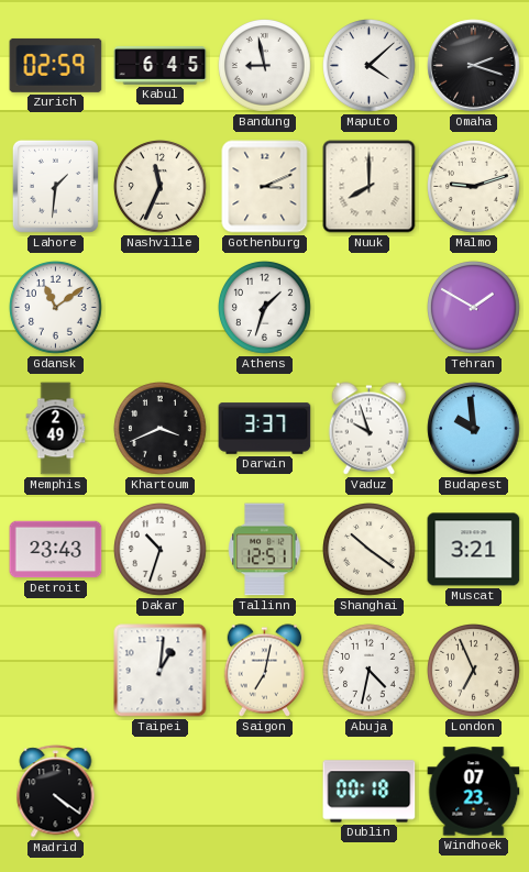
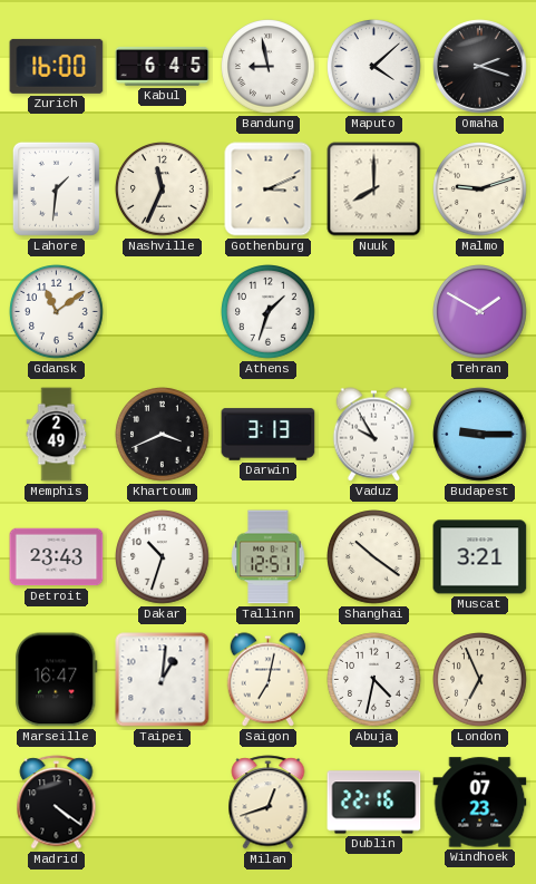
Zurich: 02:59 -> 16:00 (57, 66)
Darwin: 3:37 -> 3:13 (269, 435)
Vaduz: 9:57 -> 9:55 (374, 435)
Budapest: 9:59 -> 9:15 (480, 435)
Marseille: none -> 16:47 (57, 680)
Milan: none -> 12:42 (269, 803)
Dublin: 00:18 -> 22:16 (374, 803)
